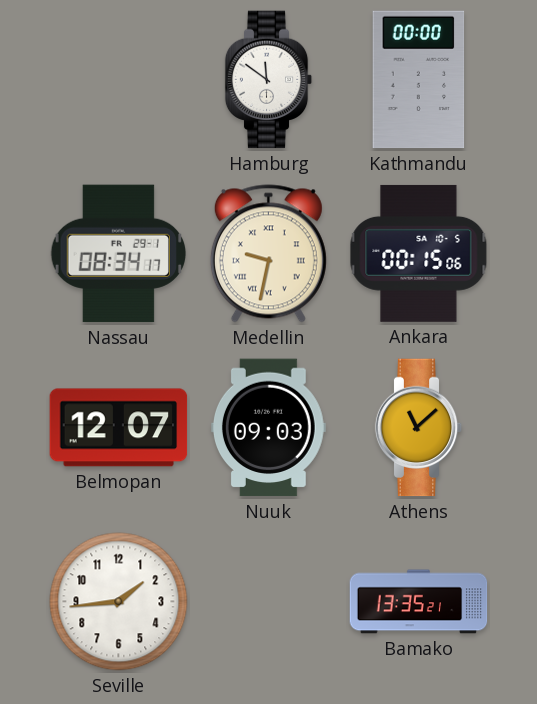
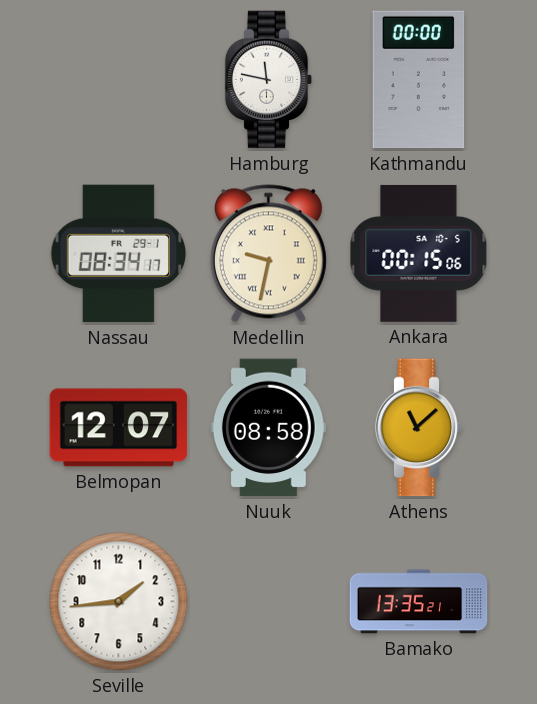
Hamburg: 11:51 -> 11:47 (269, 80)
Nuuk: 09:03 -> 08:58 (268, 428)
